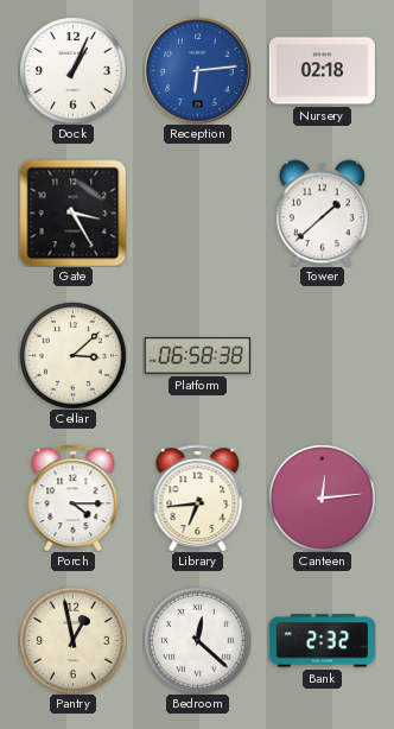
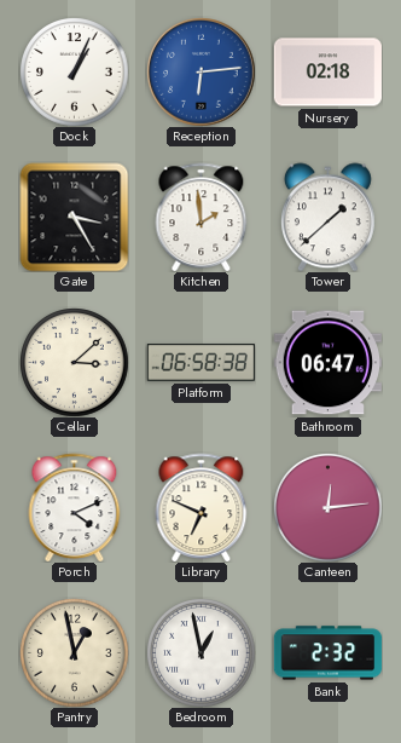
Kitchen: none -> 1:59 (202, 217)
Bathroom: none -> 06:47 (327, 363)
Porch: 4:15 -> 4:11 (75, 507)
Library: 6:44 -> 6:49 (202, 507)
Bedroom: 12:22 -> 12:58 (200, 652)
